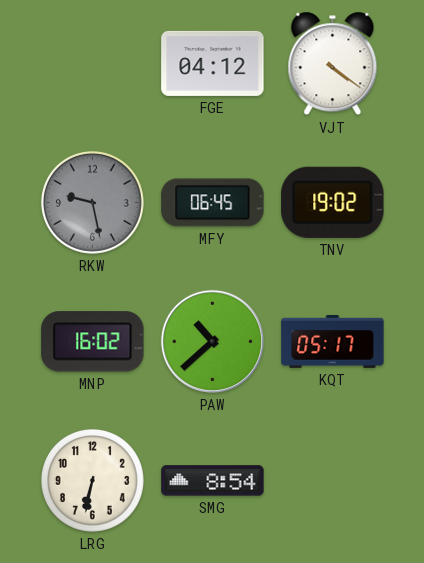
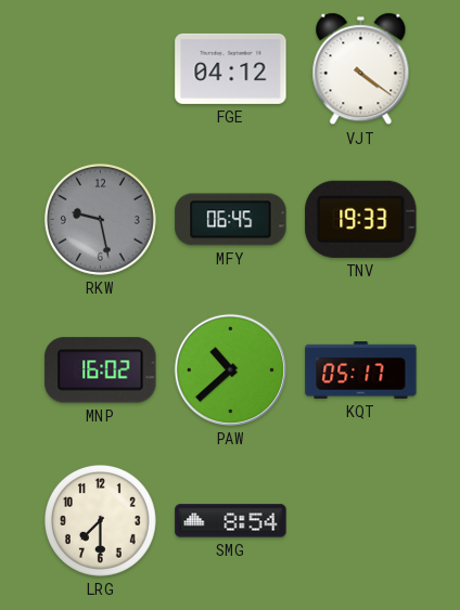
TNV: 19:02 -> 19:33 (361, 219)
LRG: 6:32 -> 7:30 (100, 520)
